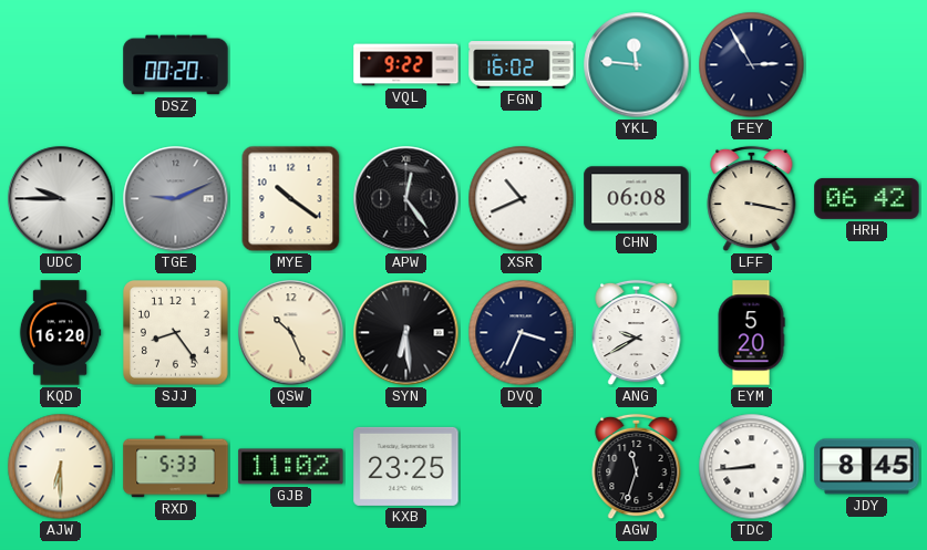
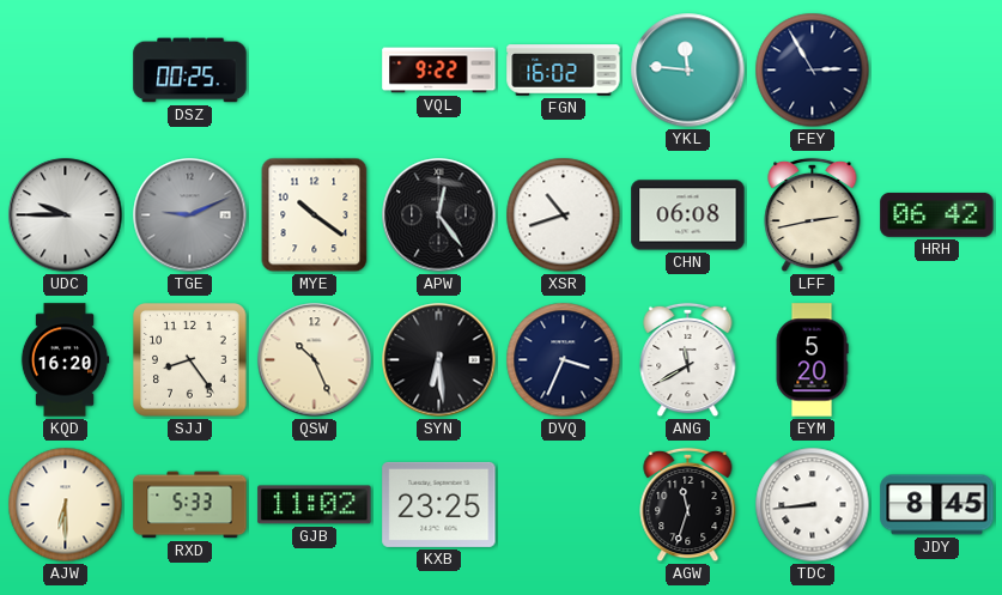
DSZ: 00:20 -> 00:25 (190, 71)
XSR: 10:41 -> 10:42 (564, 215)
LFF: 3:17 -> 2:43 (813, 215)
ANG: 9:40 -> 11:40 (688, 360)
